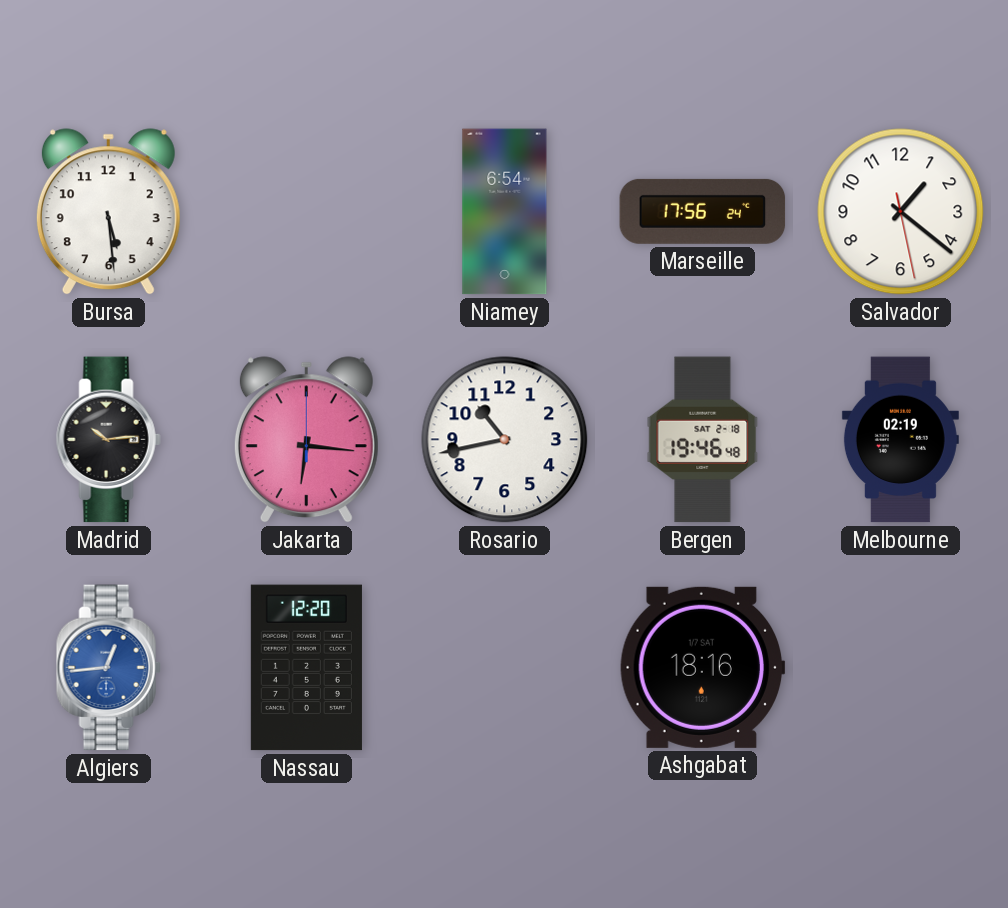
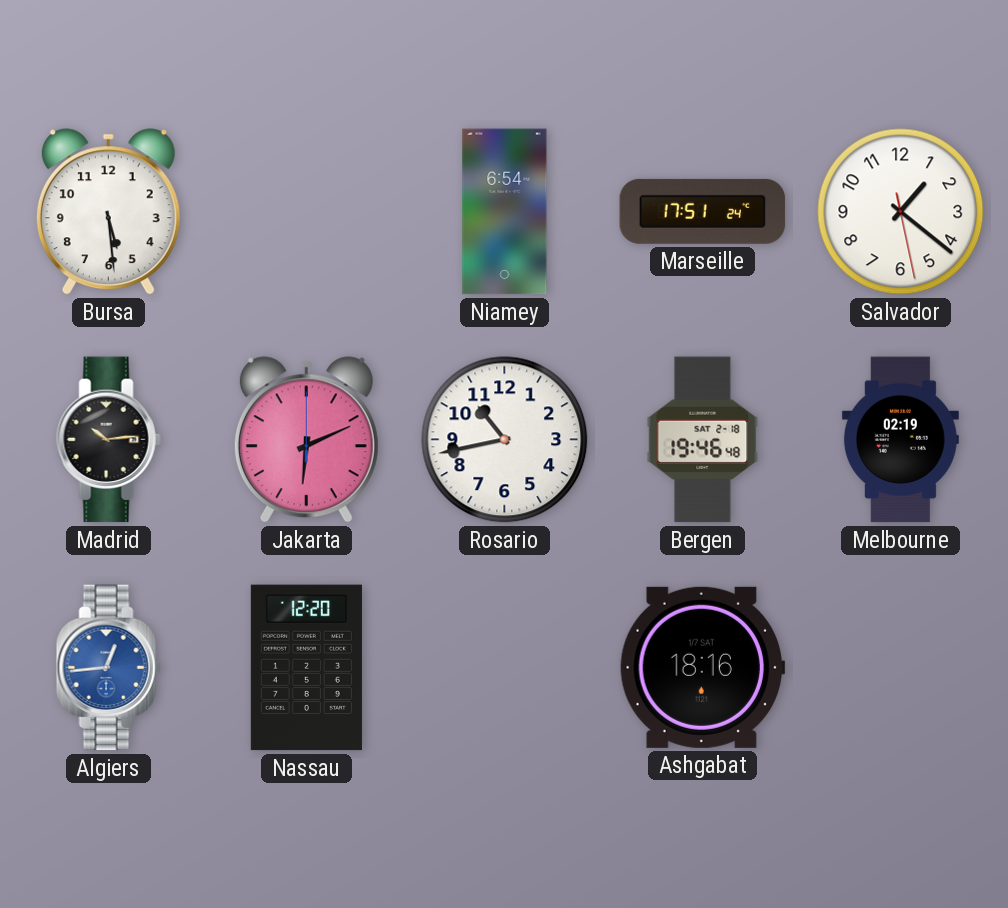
Marseille: 17:56 -> 17:51 (703, 211)
Jakarta: 6:16 -> 6:11 (306, 440)
